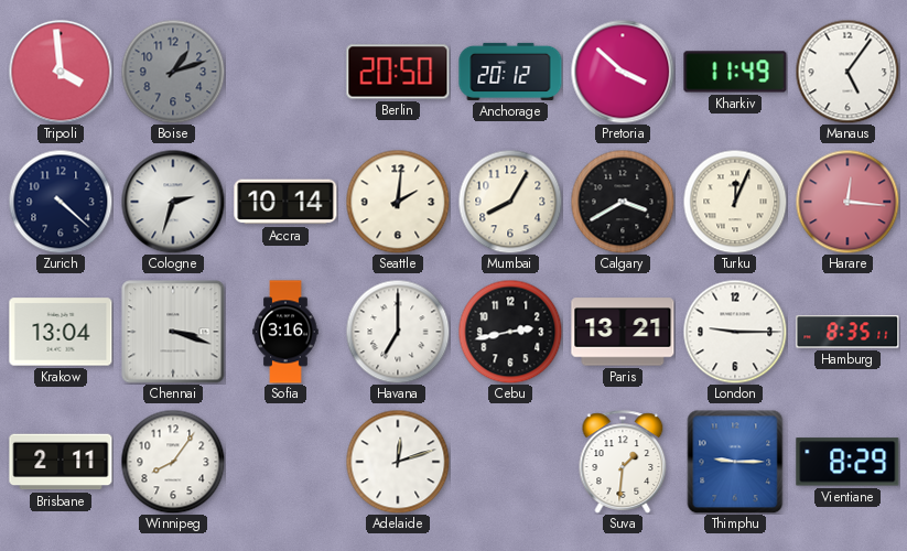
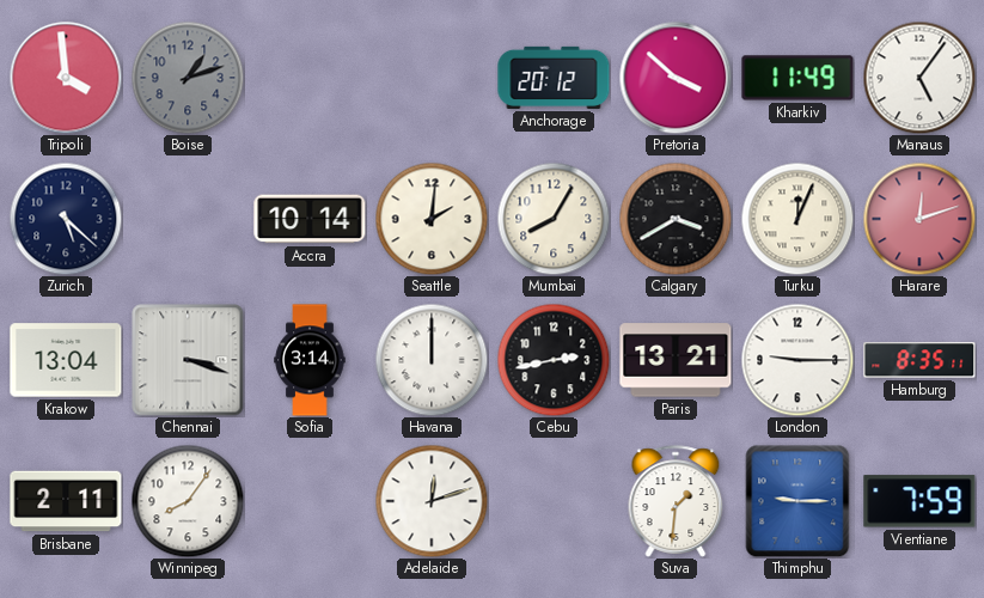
Berlin: 20:50 -> none (398, 72)
Zurich: 4:22 -> 5:22 (66, 219)
Cologne: 2:33 -> none (173, 202)
Harare: 12:16 -> 12:12 (919, 219)
Sofia: 3:16 -> 3:14 (310, 360)
Havana: 7:00 -> 12:00 (432, 360)
Vientiane: 8:29 -> 7:59 (919, 501)
